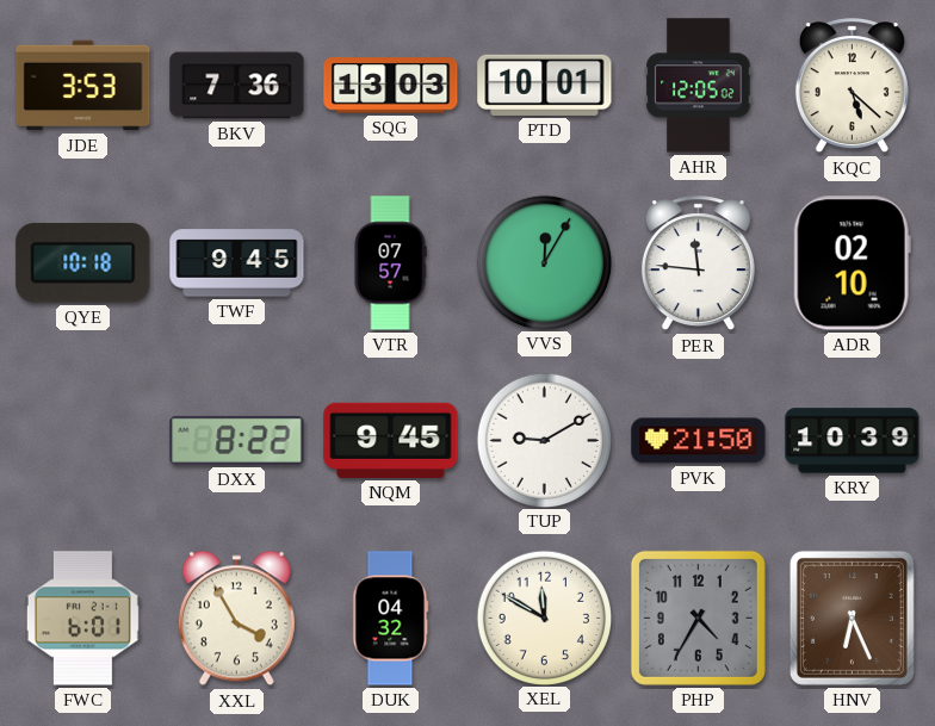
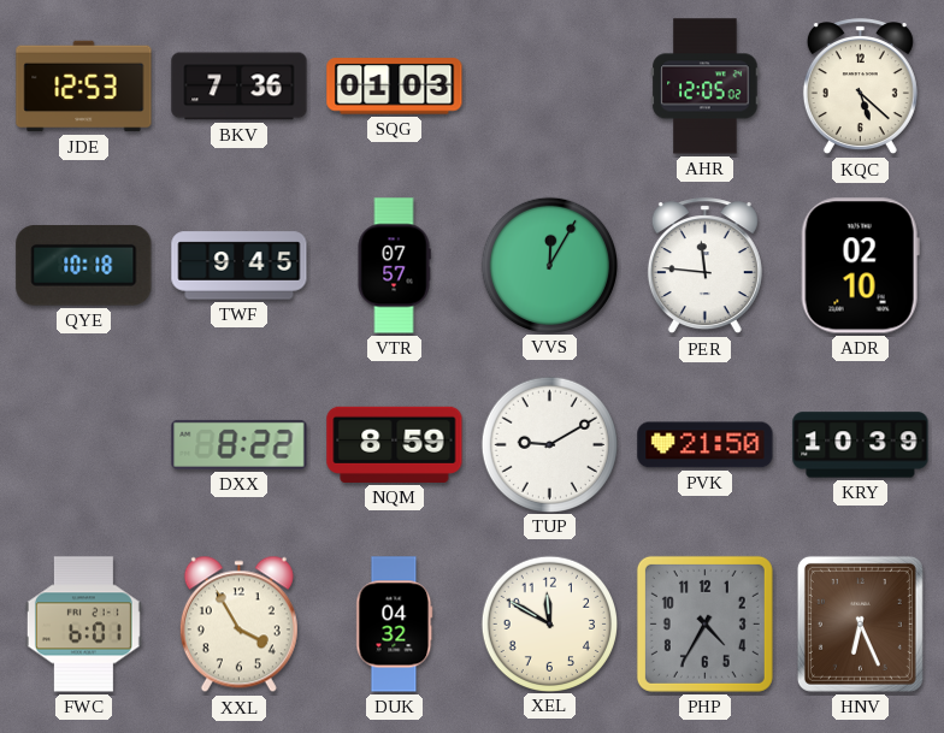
JDE: 3:53 -> 12:53 (84, 87)
SQG: 13:03 -> 01:03 (395, 87)
PTD: 10:01 -> none (545, 85)
NQM: 9:45 -> 8:59 (395, 444)
